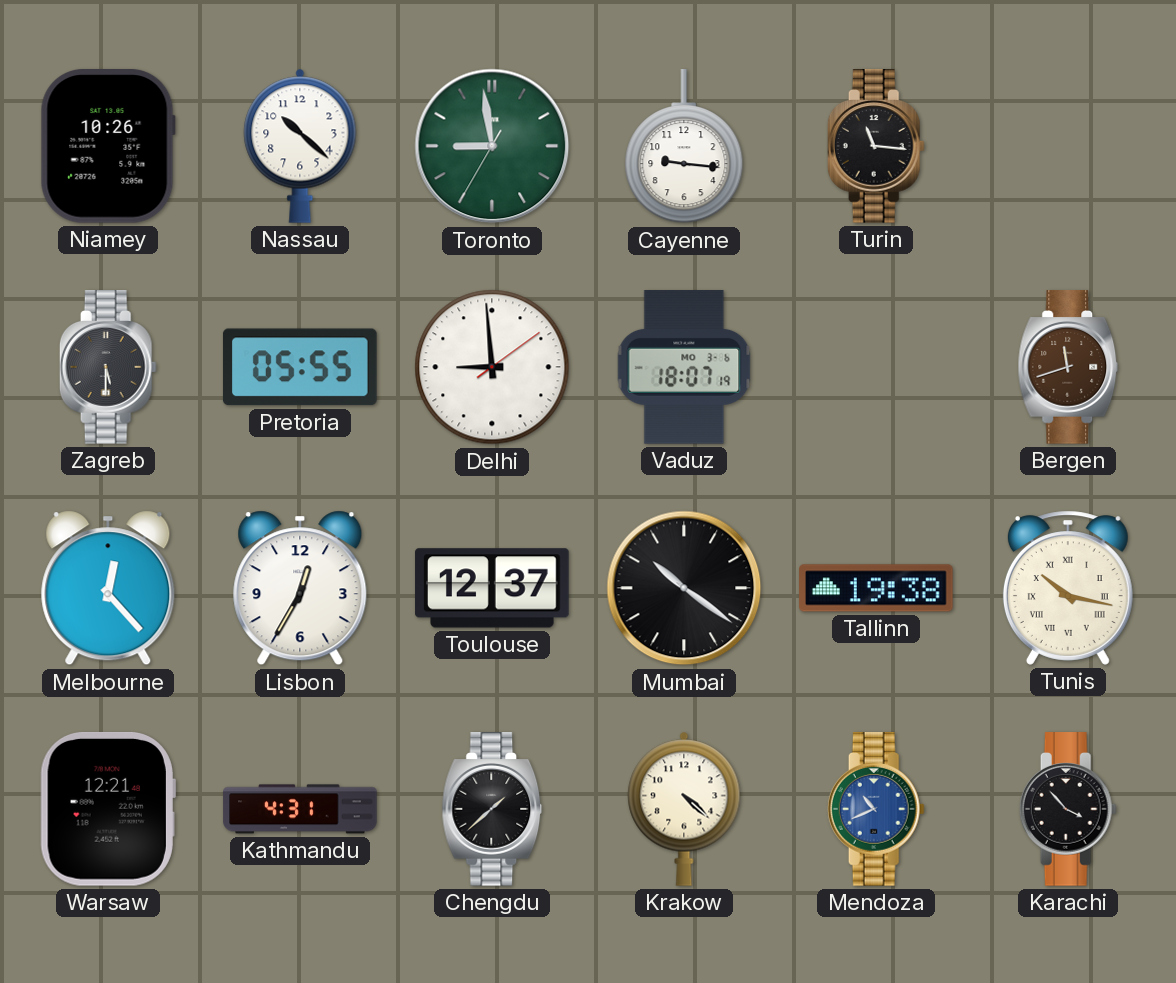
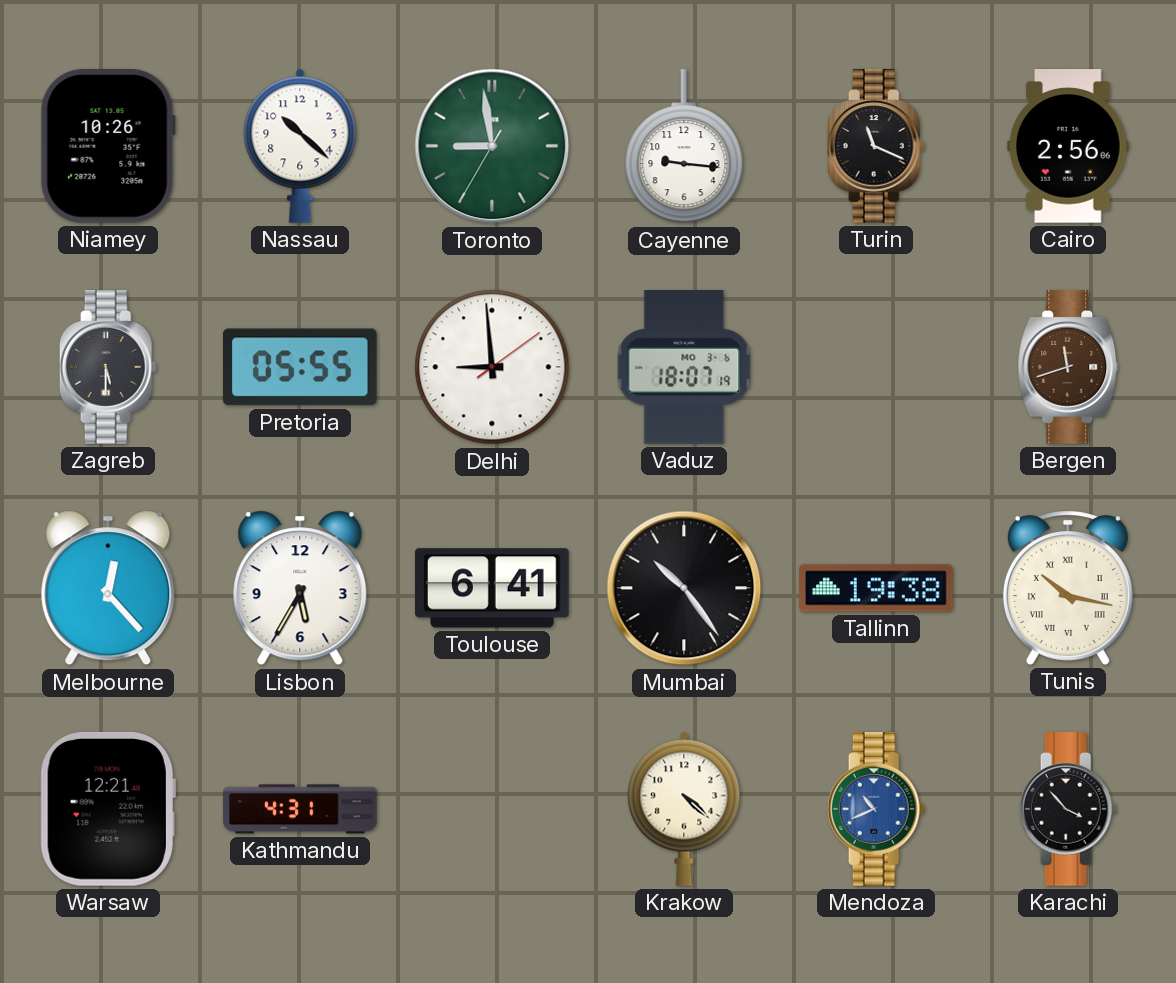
Turin: 11:16 -> 11:19 (876, 146)
Cairo: none -> 2:56 (1068, 146)
Lisbon: 12:35 -> 5:35 (300, 588)
Toulouse: 12:37 -> 6:41 (492, 588)
Mumbai: 10:21 -> 10:24 (684, 588)
Chengdu: 1:38 -> none (492, 809)
